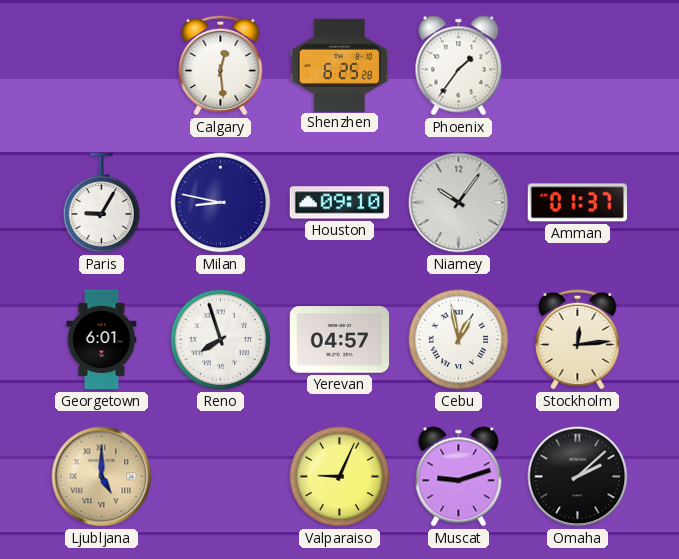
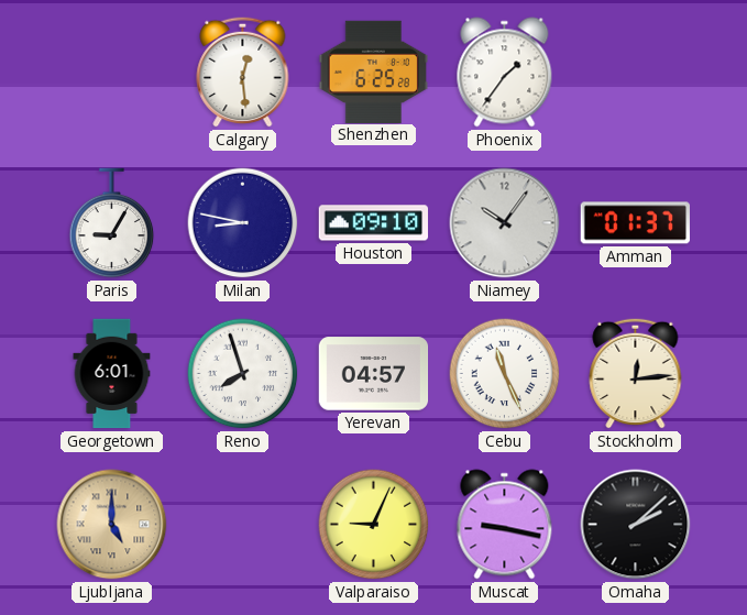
Cebu: 12:58 -> 11:26 (505, 374)
Muscat: 9:12 -> 9:17 (505, 525)
